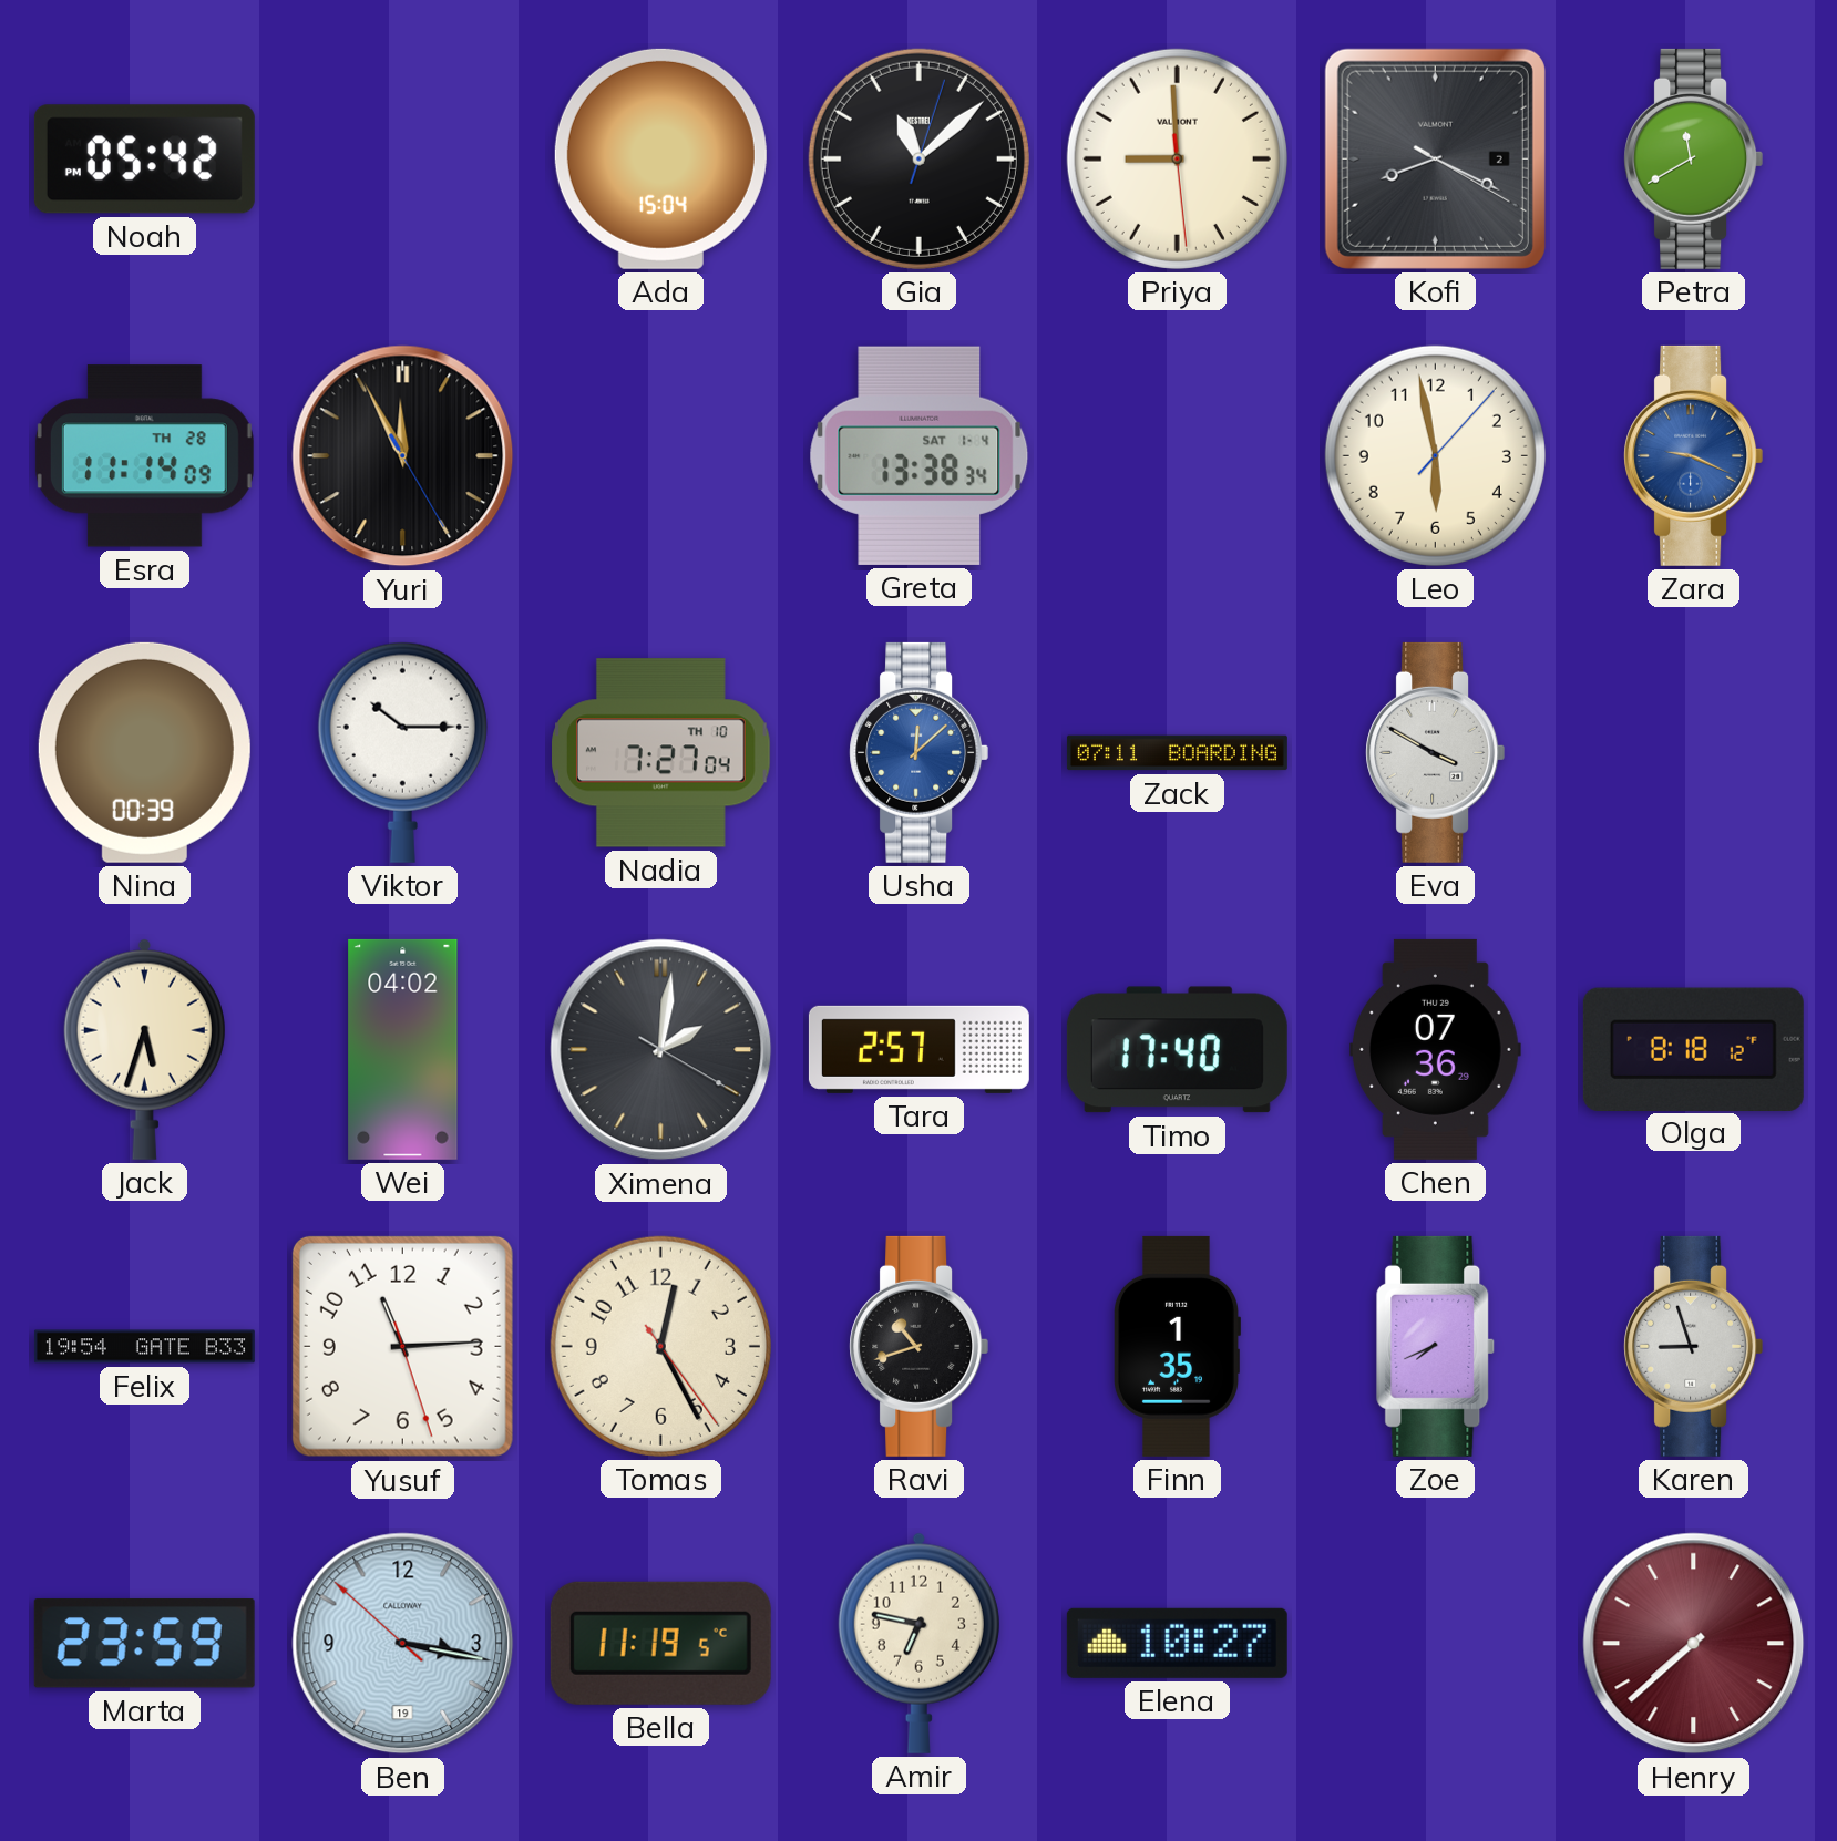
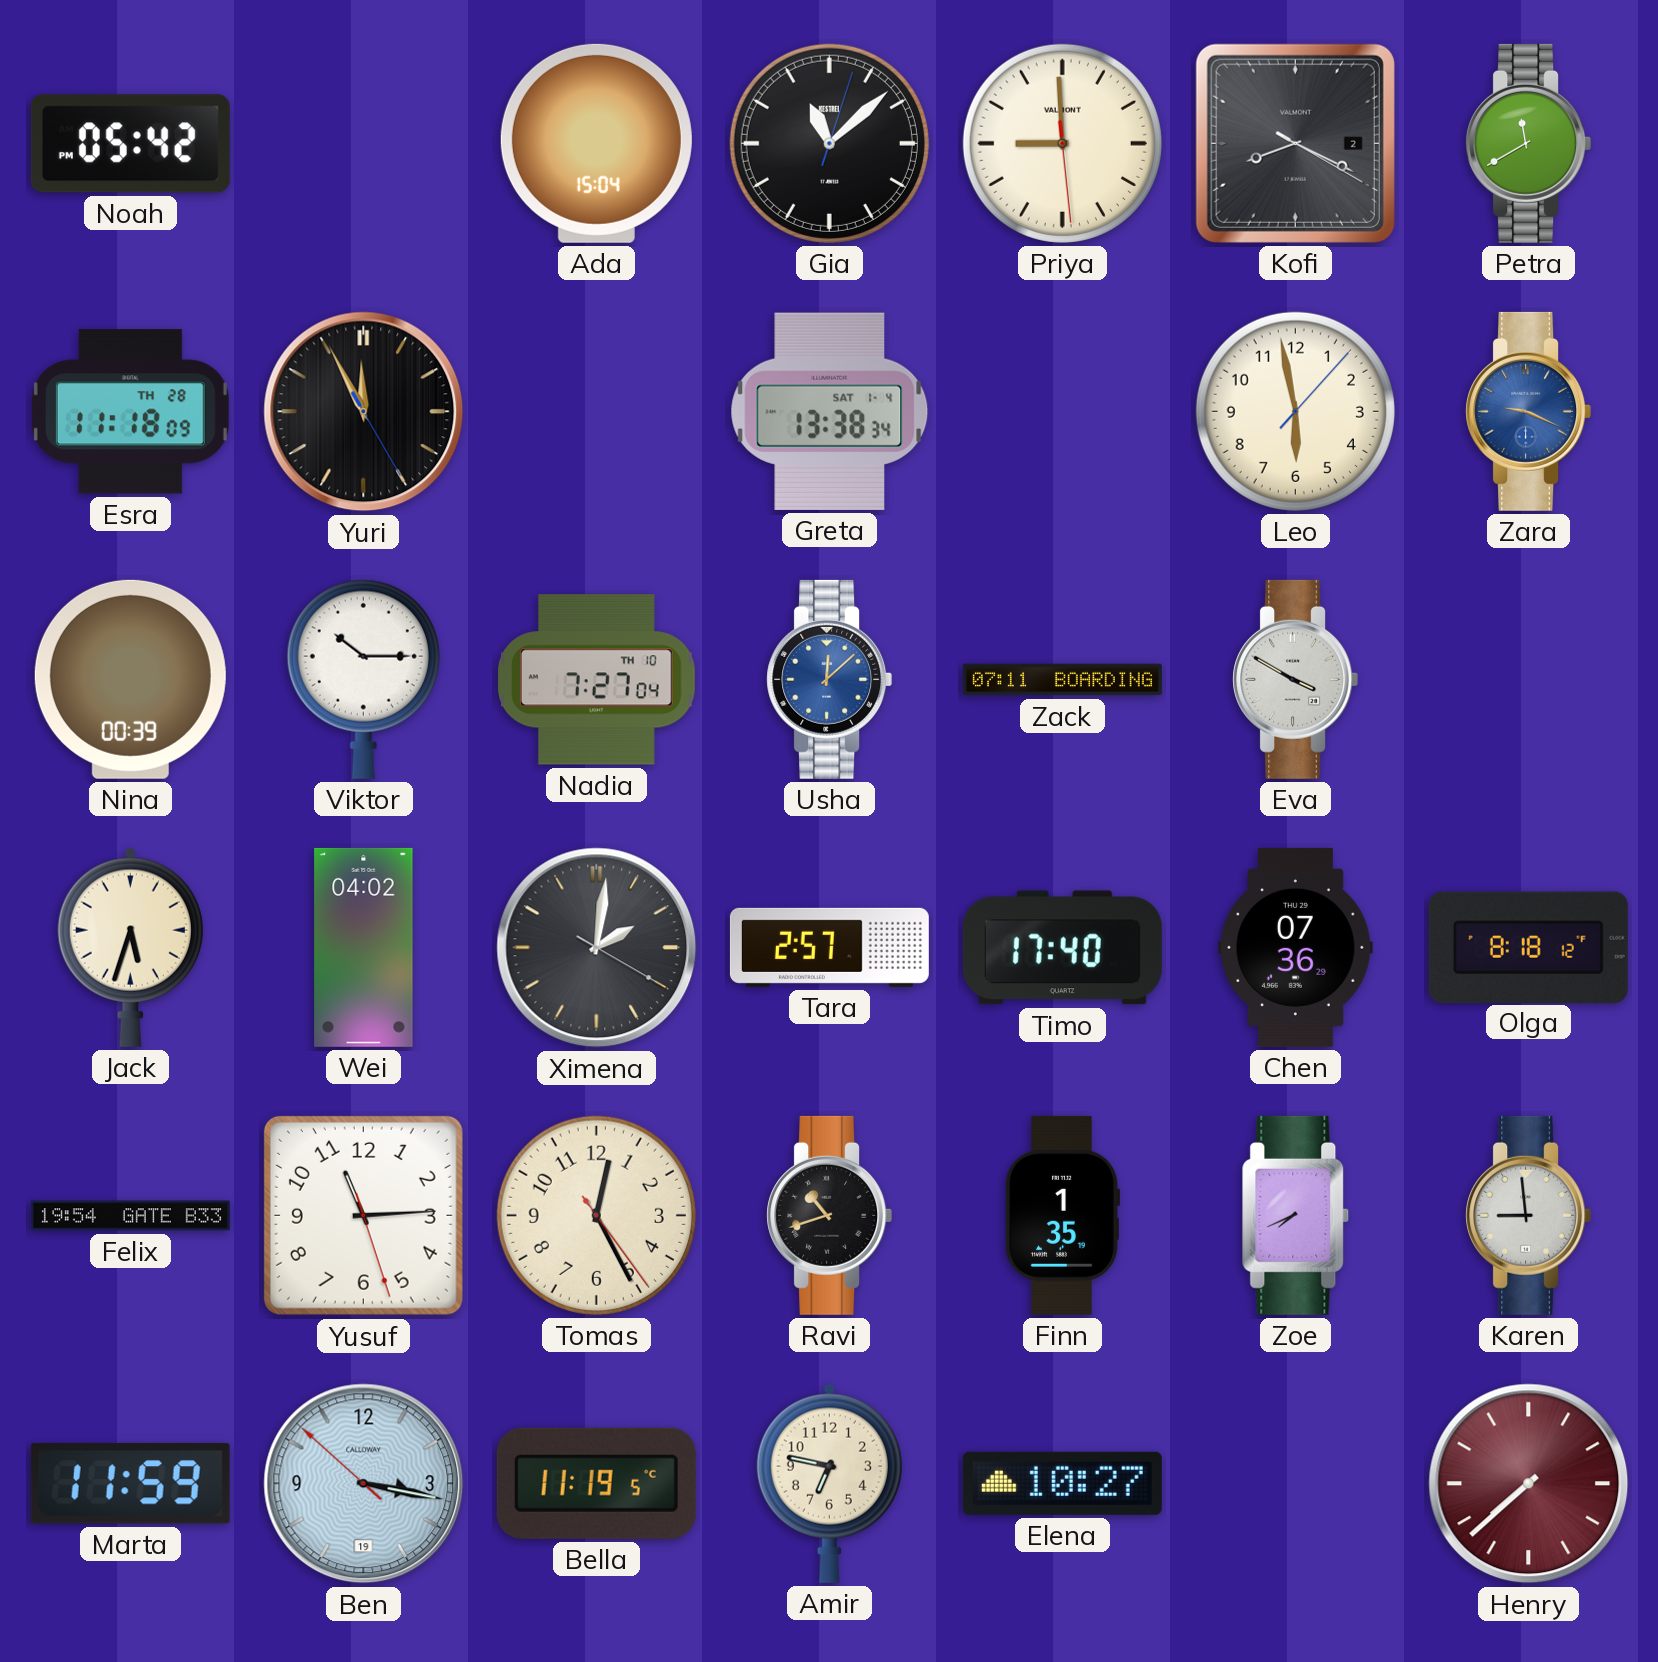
Esra: 11:14 -> 11:18 (130, 412)
Karen: 8:57 -> 8:59 (1529, 1215)
Marta: 23:59 -> 11:59 (130, 1483)
